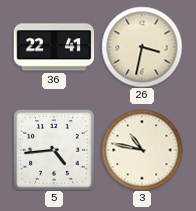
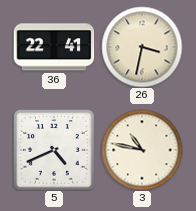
5: 4:44 -> 4:41 (54, 150)
